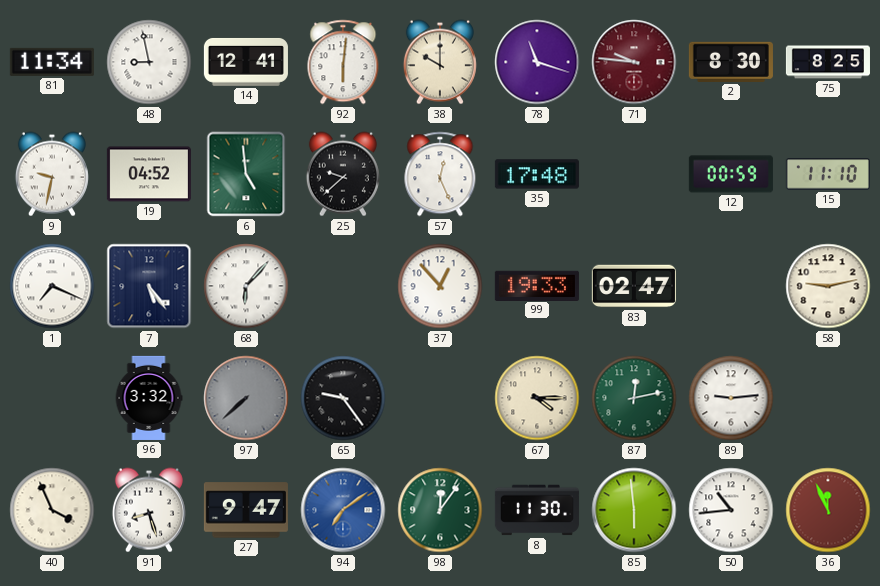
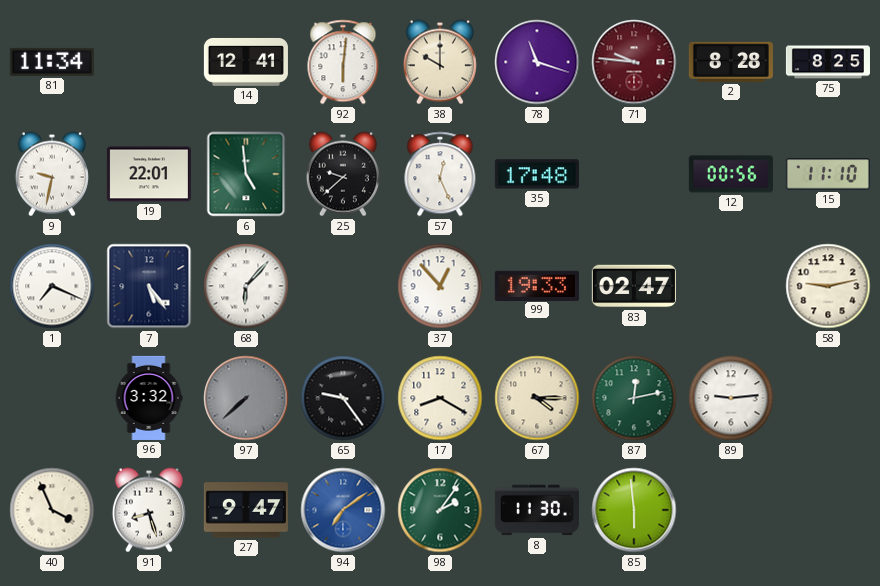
48: 8:58 -> none (149, 62)
2: 8:30 -> 8:28 (731, 62)
19: 04:52 -> 22:01 (149, 174)
12: 00:59 -> 00:56 (731, 174)
17: none -> 8:20 (440, 398)
98: 12:06 -> 2:06 (440, 510)
50: 10:44 -> none (731, 510)
36: 11:56 -> none (828, 510)
